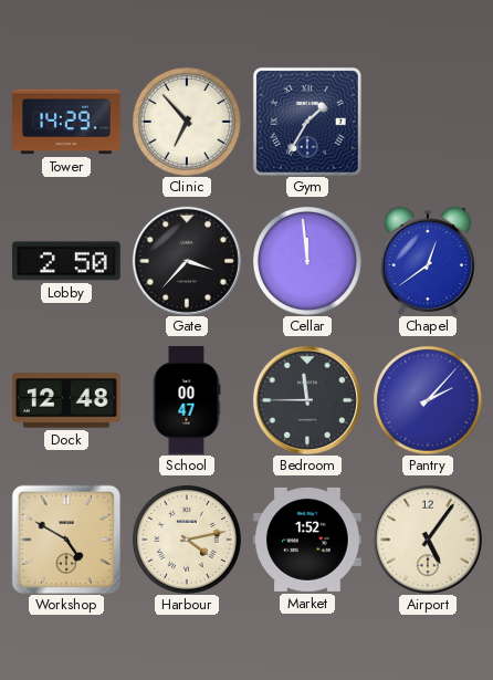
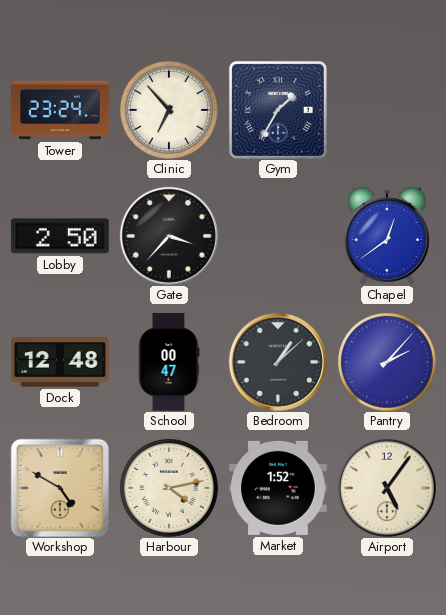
Tower: 14:29 -> 23:24 (60, 110)
Cellar: 11:59 -> none (307, 261)
Bedroom: 11:45 -> 1:08 (278, 362)
